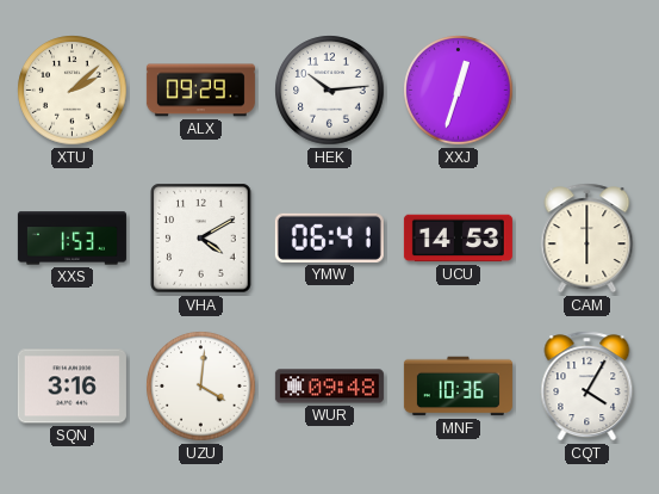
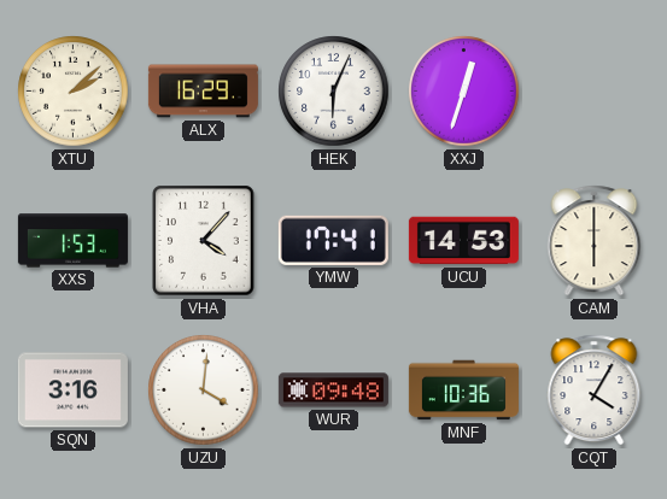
ALX: 09:29 -> 16:29 (203, 92)
HEK: 10:14 -> 6:04 (334, 92)
VHA: 4:10 -> 4:07 (204, 241)
YMW: 06:41 -> 17:41 (333, 240)
